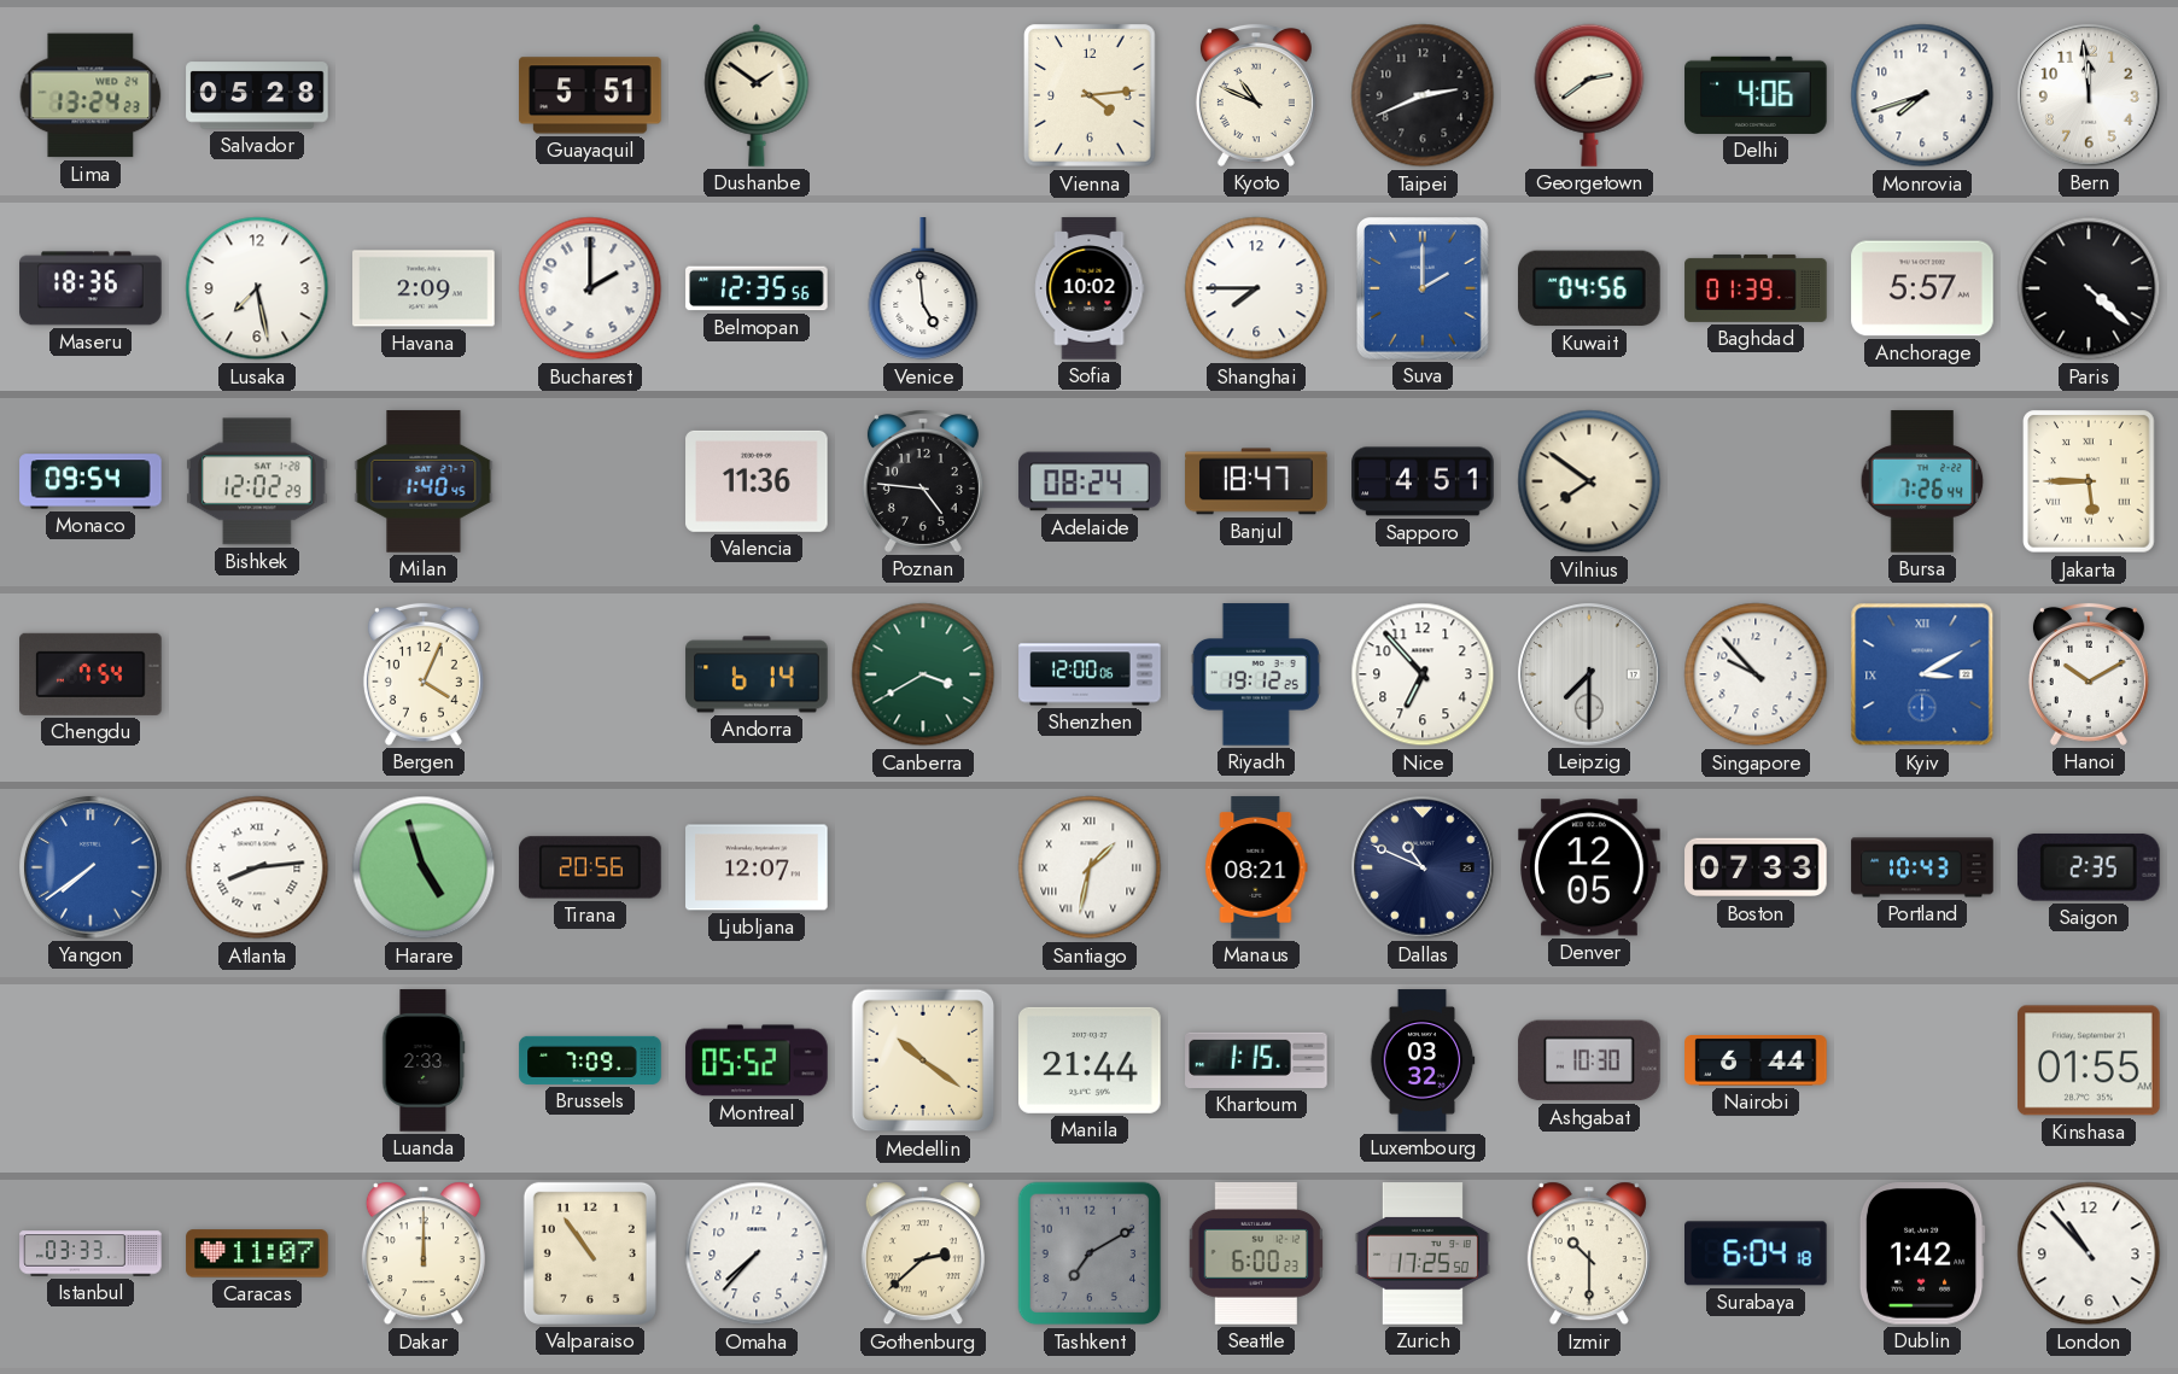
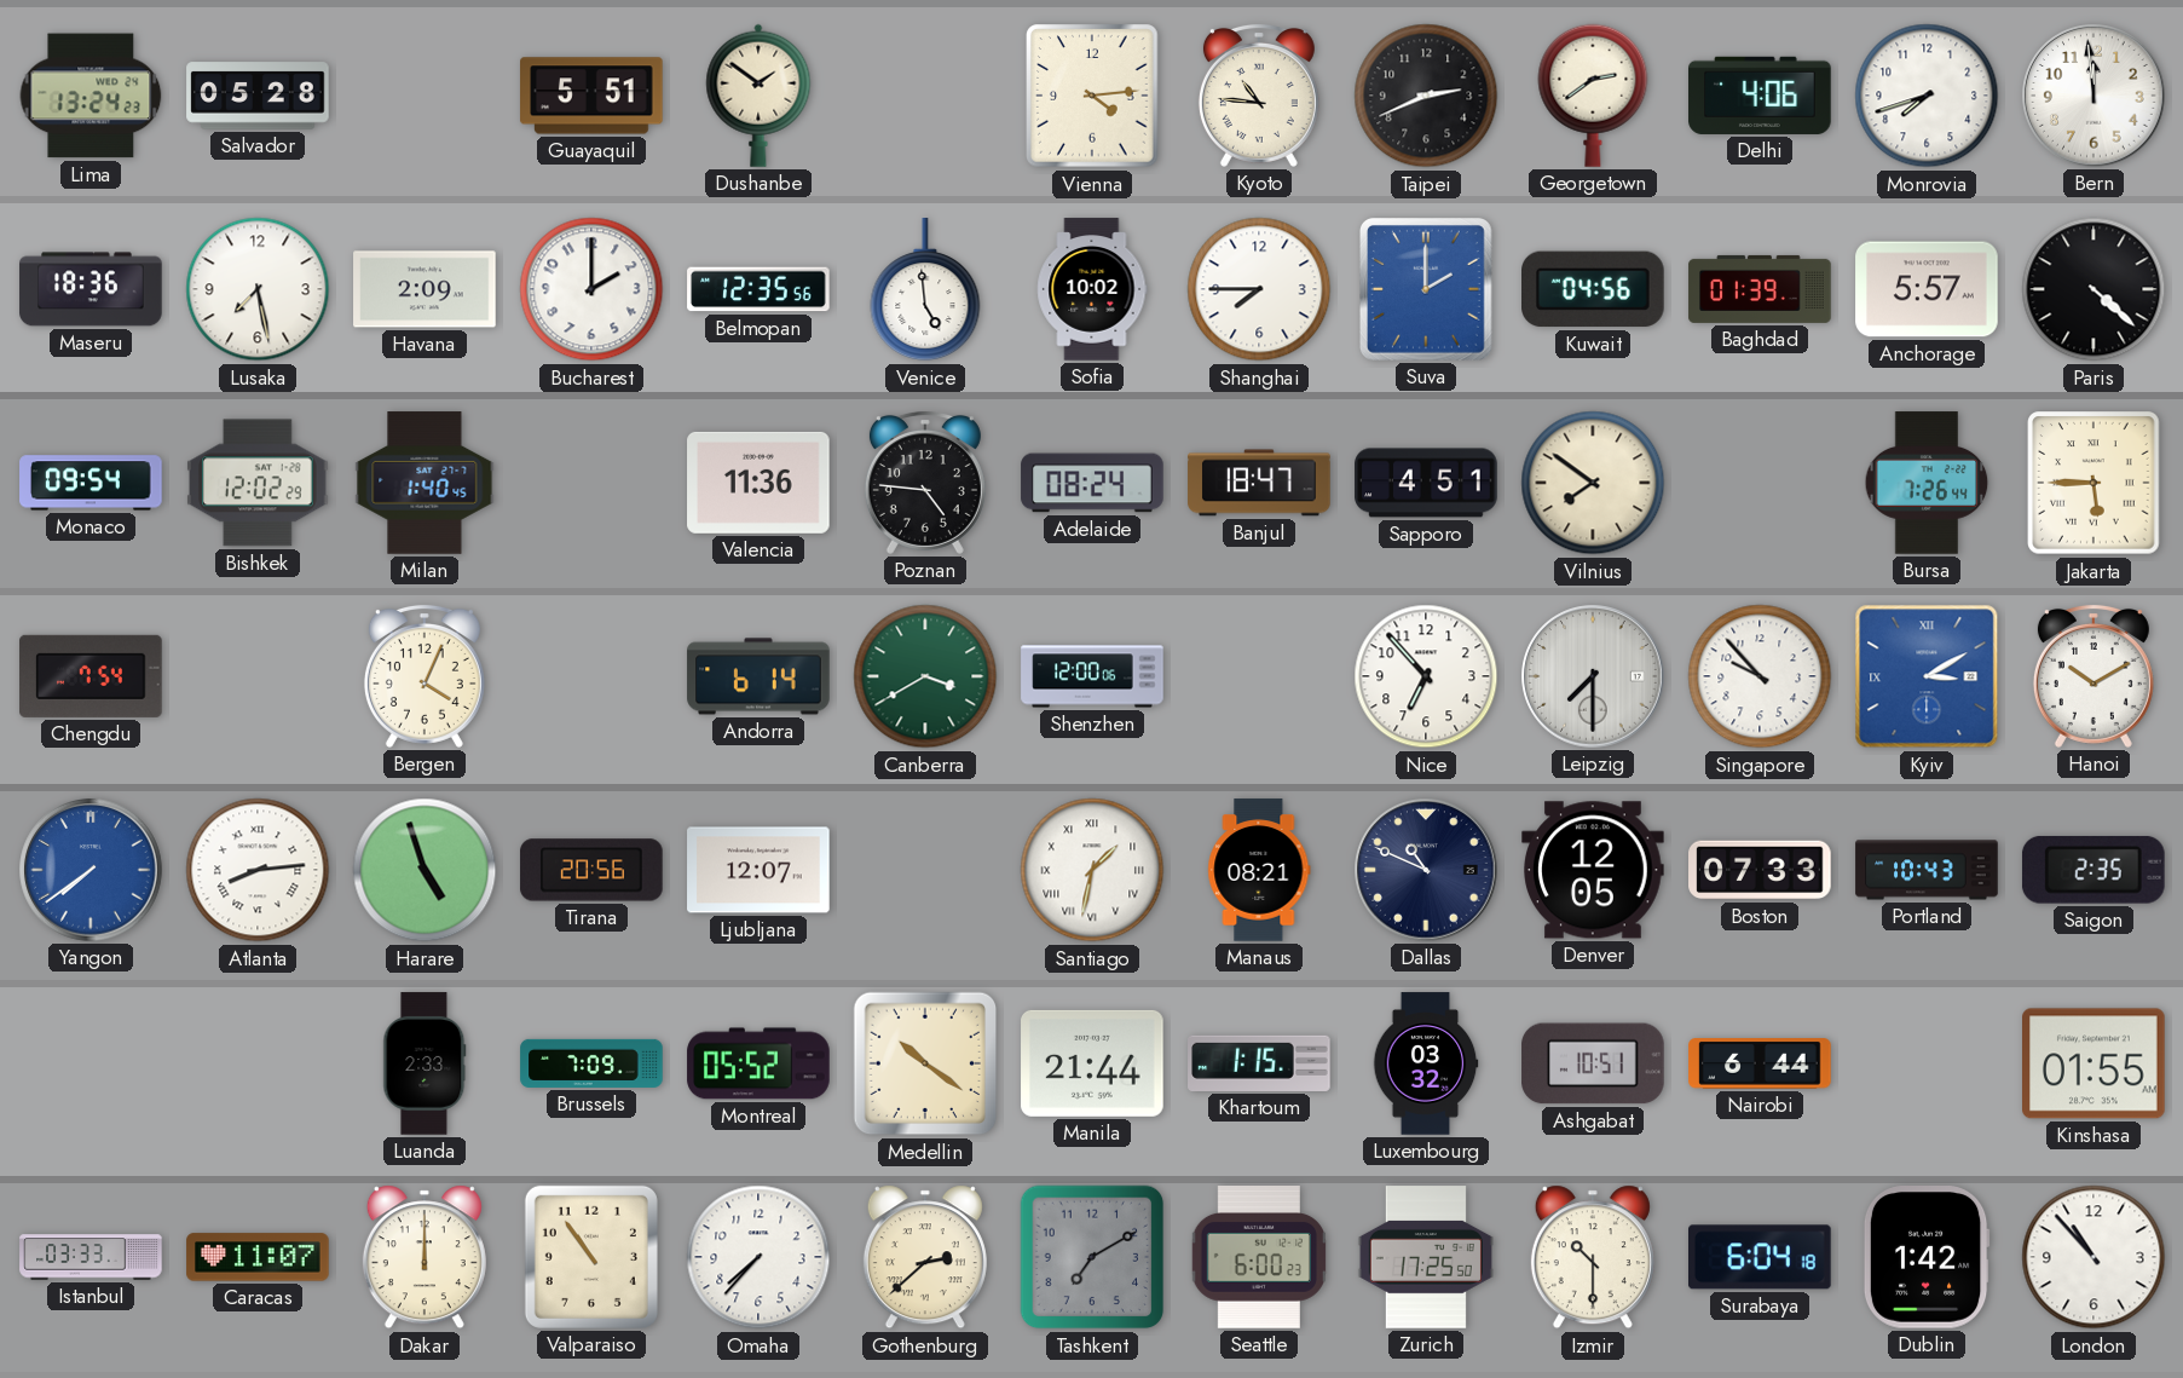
Kyoto: 10:49 -> 10:46 (1259, 96)
Riyadh: 19:12 -> none (1256, 674)
Ashgabat: 10:30 -> 10:51 (1593, 1063)
